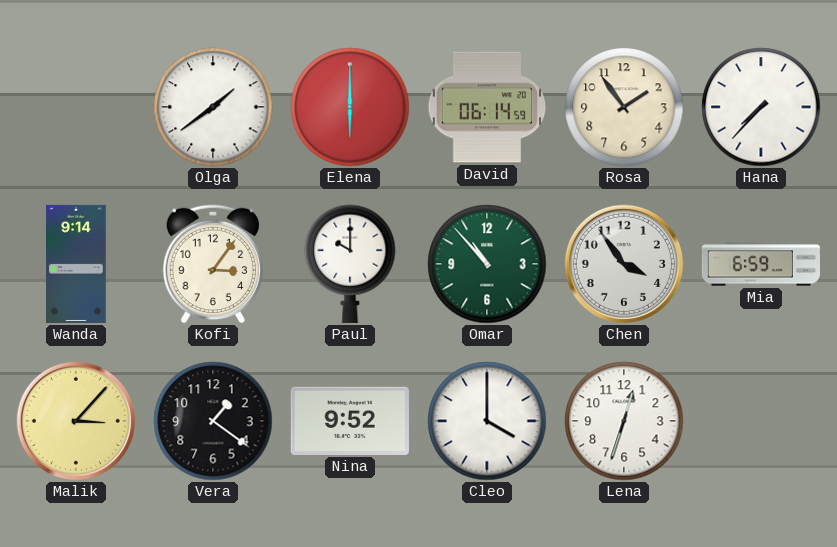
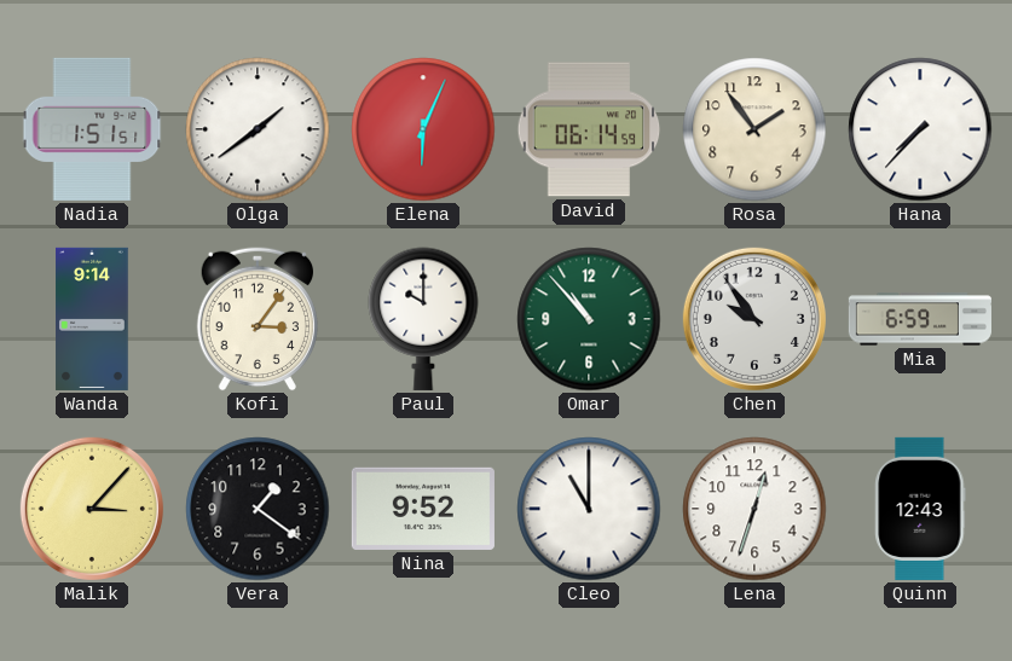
Nadia: none -> 1:51 (92, 129)
Elena: 6:00 -> 6:04 (423, 129)
Chen: 3:54 -> 9:54 (754, 319)
Cleo: 4:00 -> 11:00 (589, 509)
Quinn: none -> 12:43 (920, 509)
